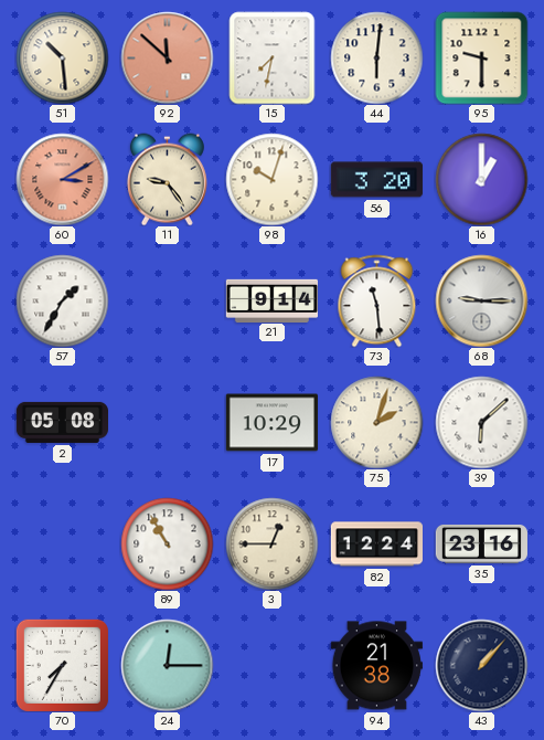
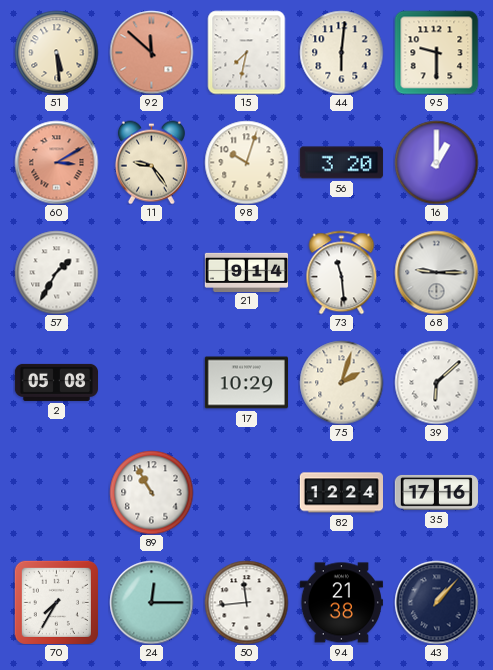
51: 10:29 -> 5:29 (56, 52)
3: 12:45 -> none (271, 543)
35: 23:16 -> 17:16 (436, 492)
50: none -> 11:44 (246, 602)
